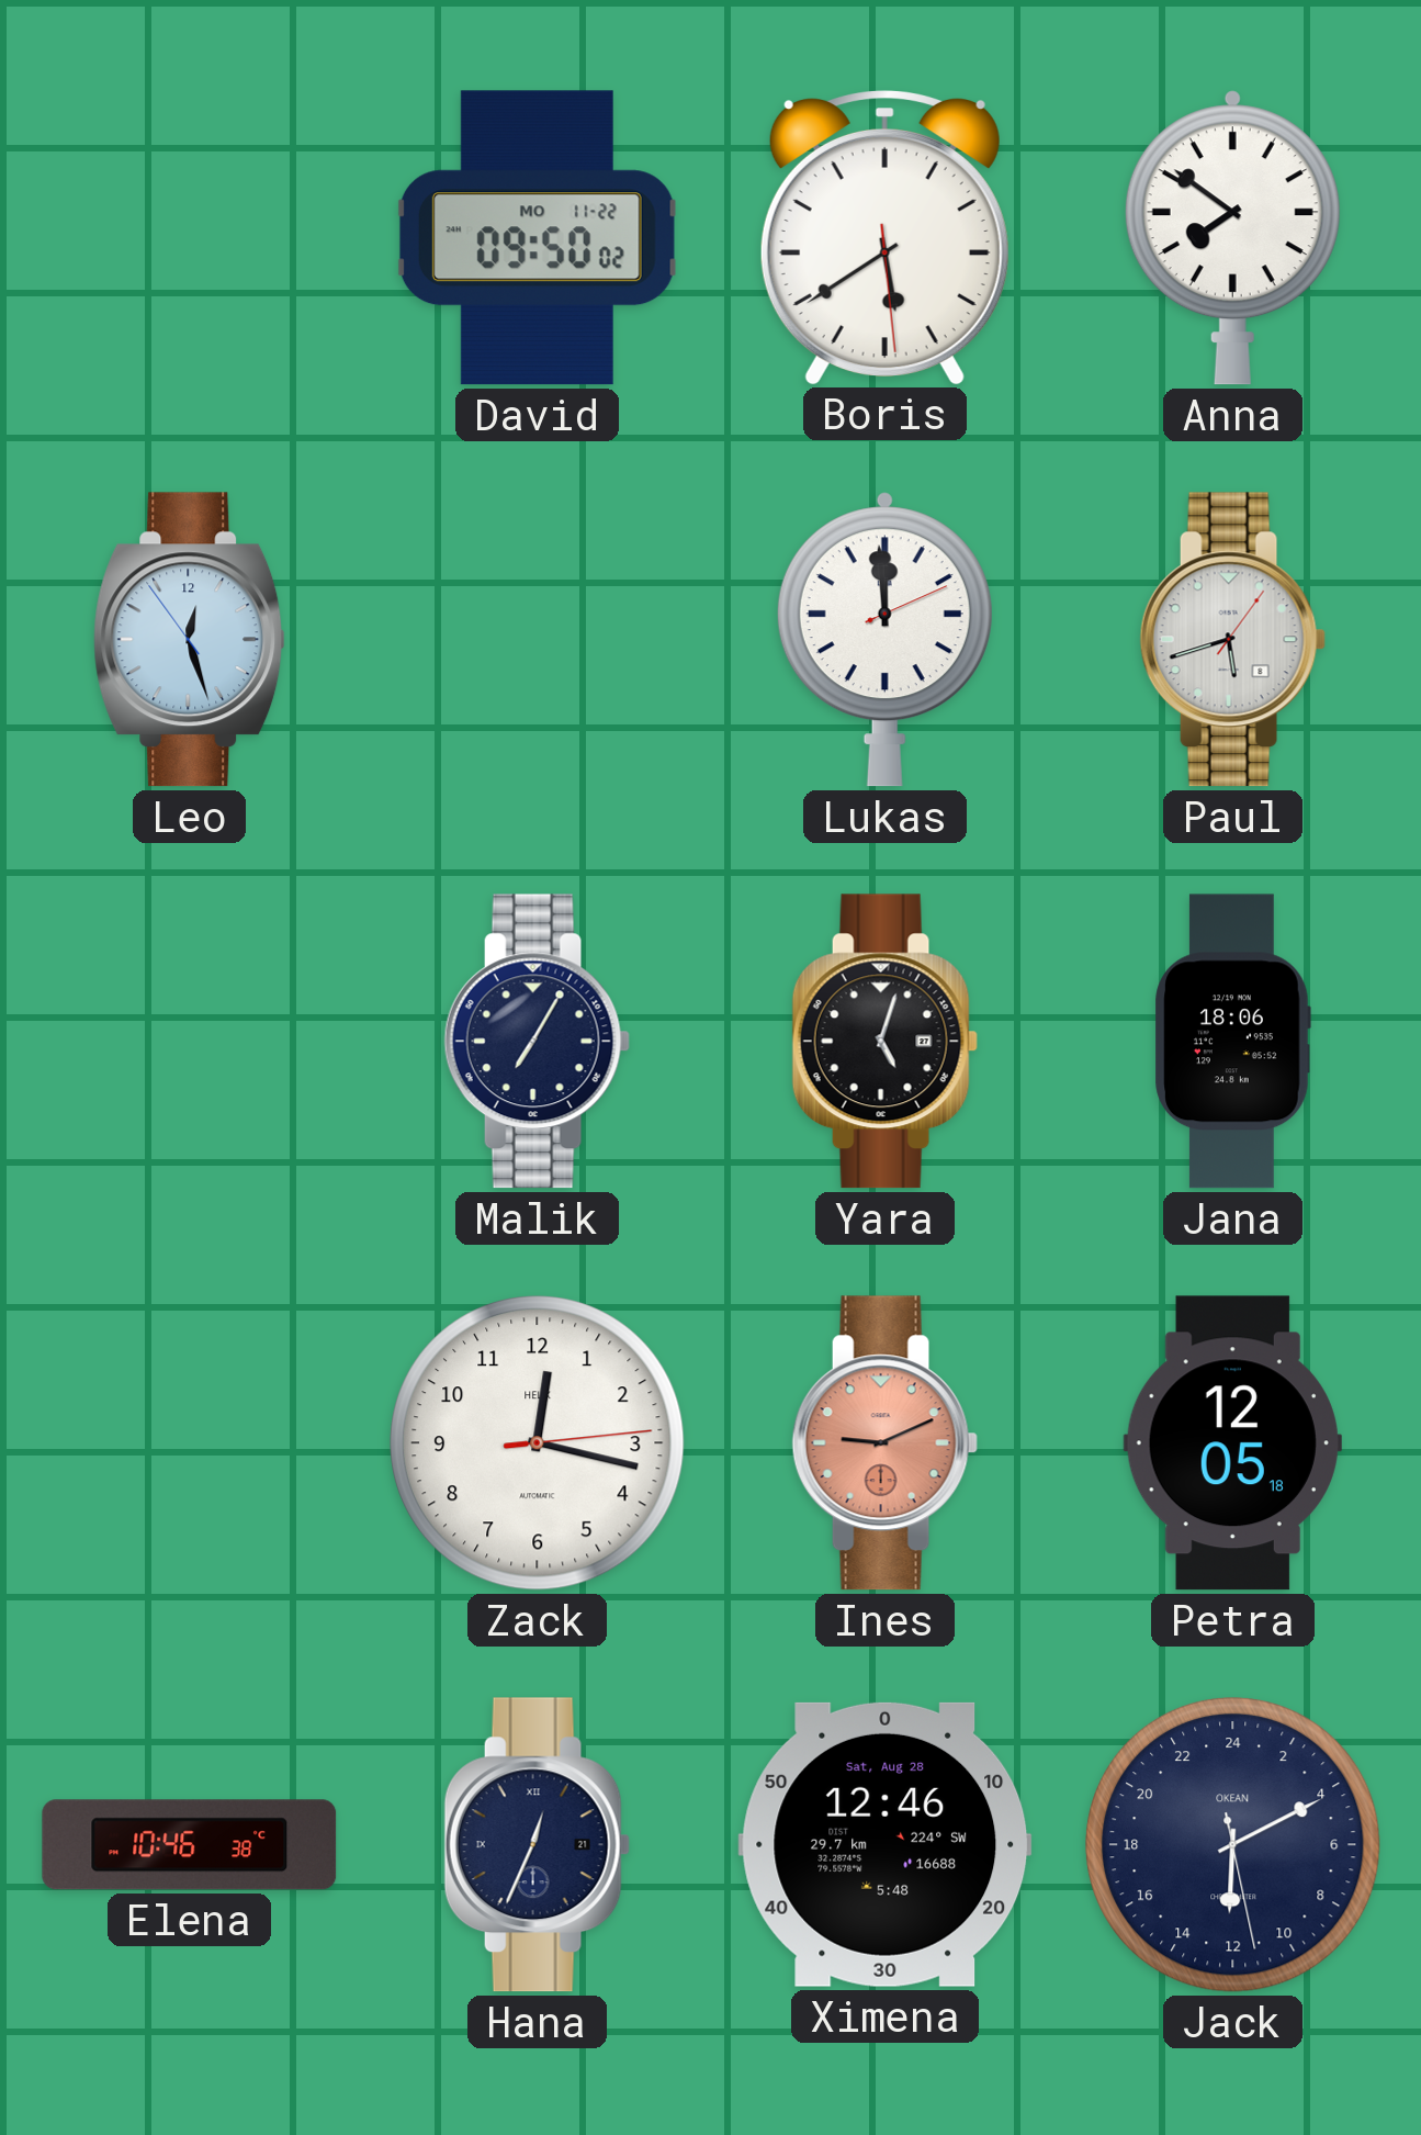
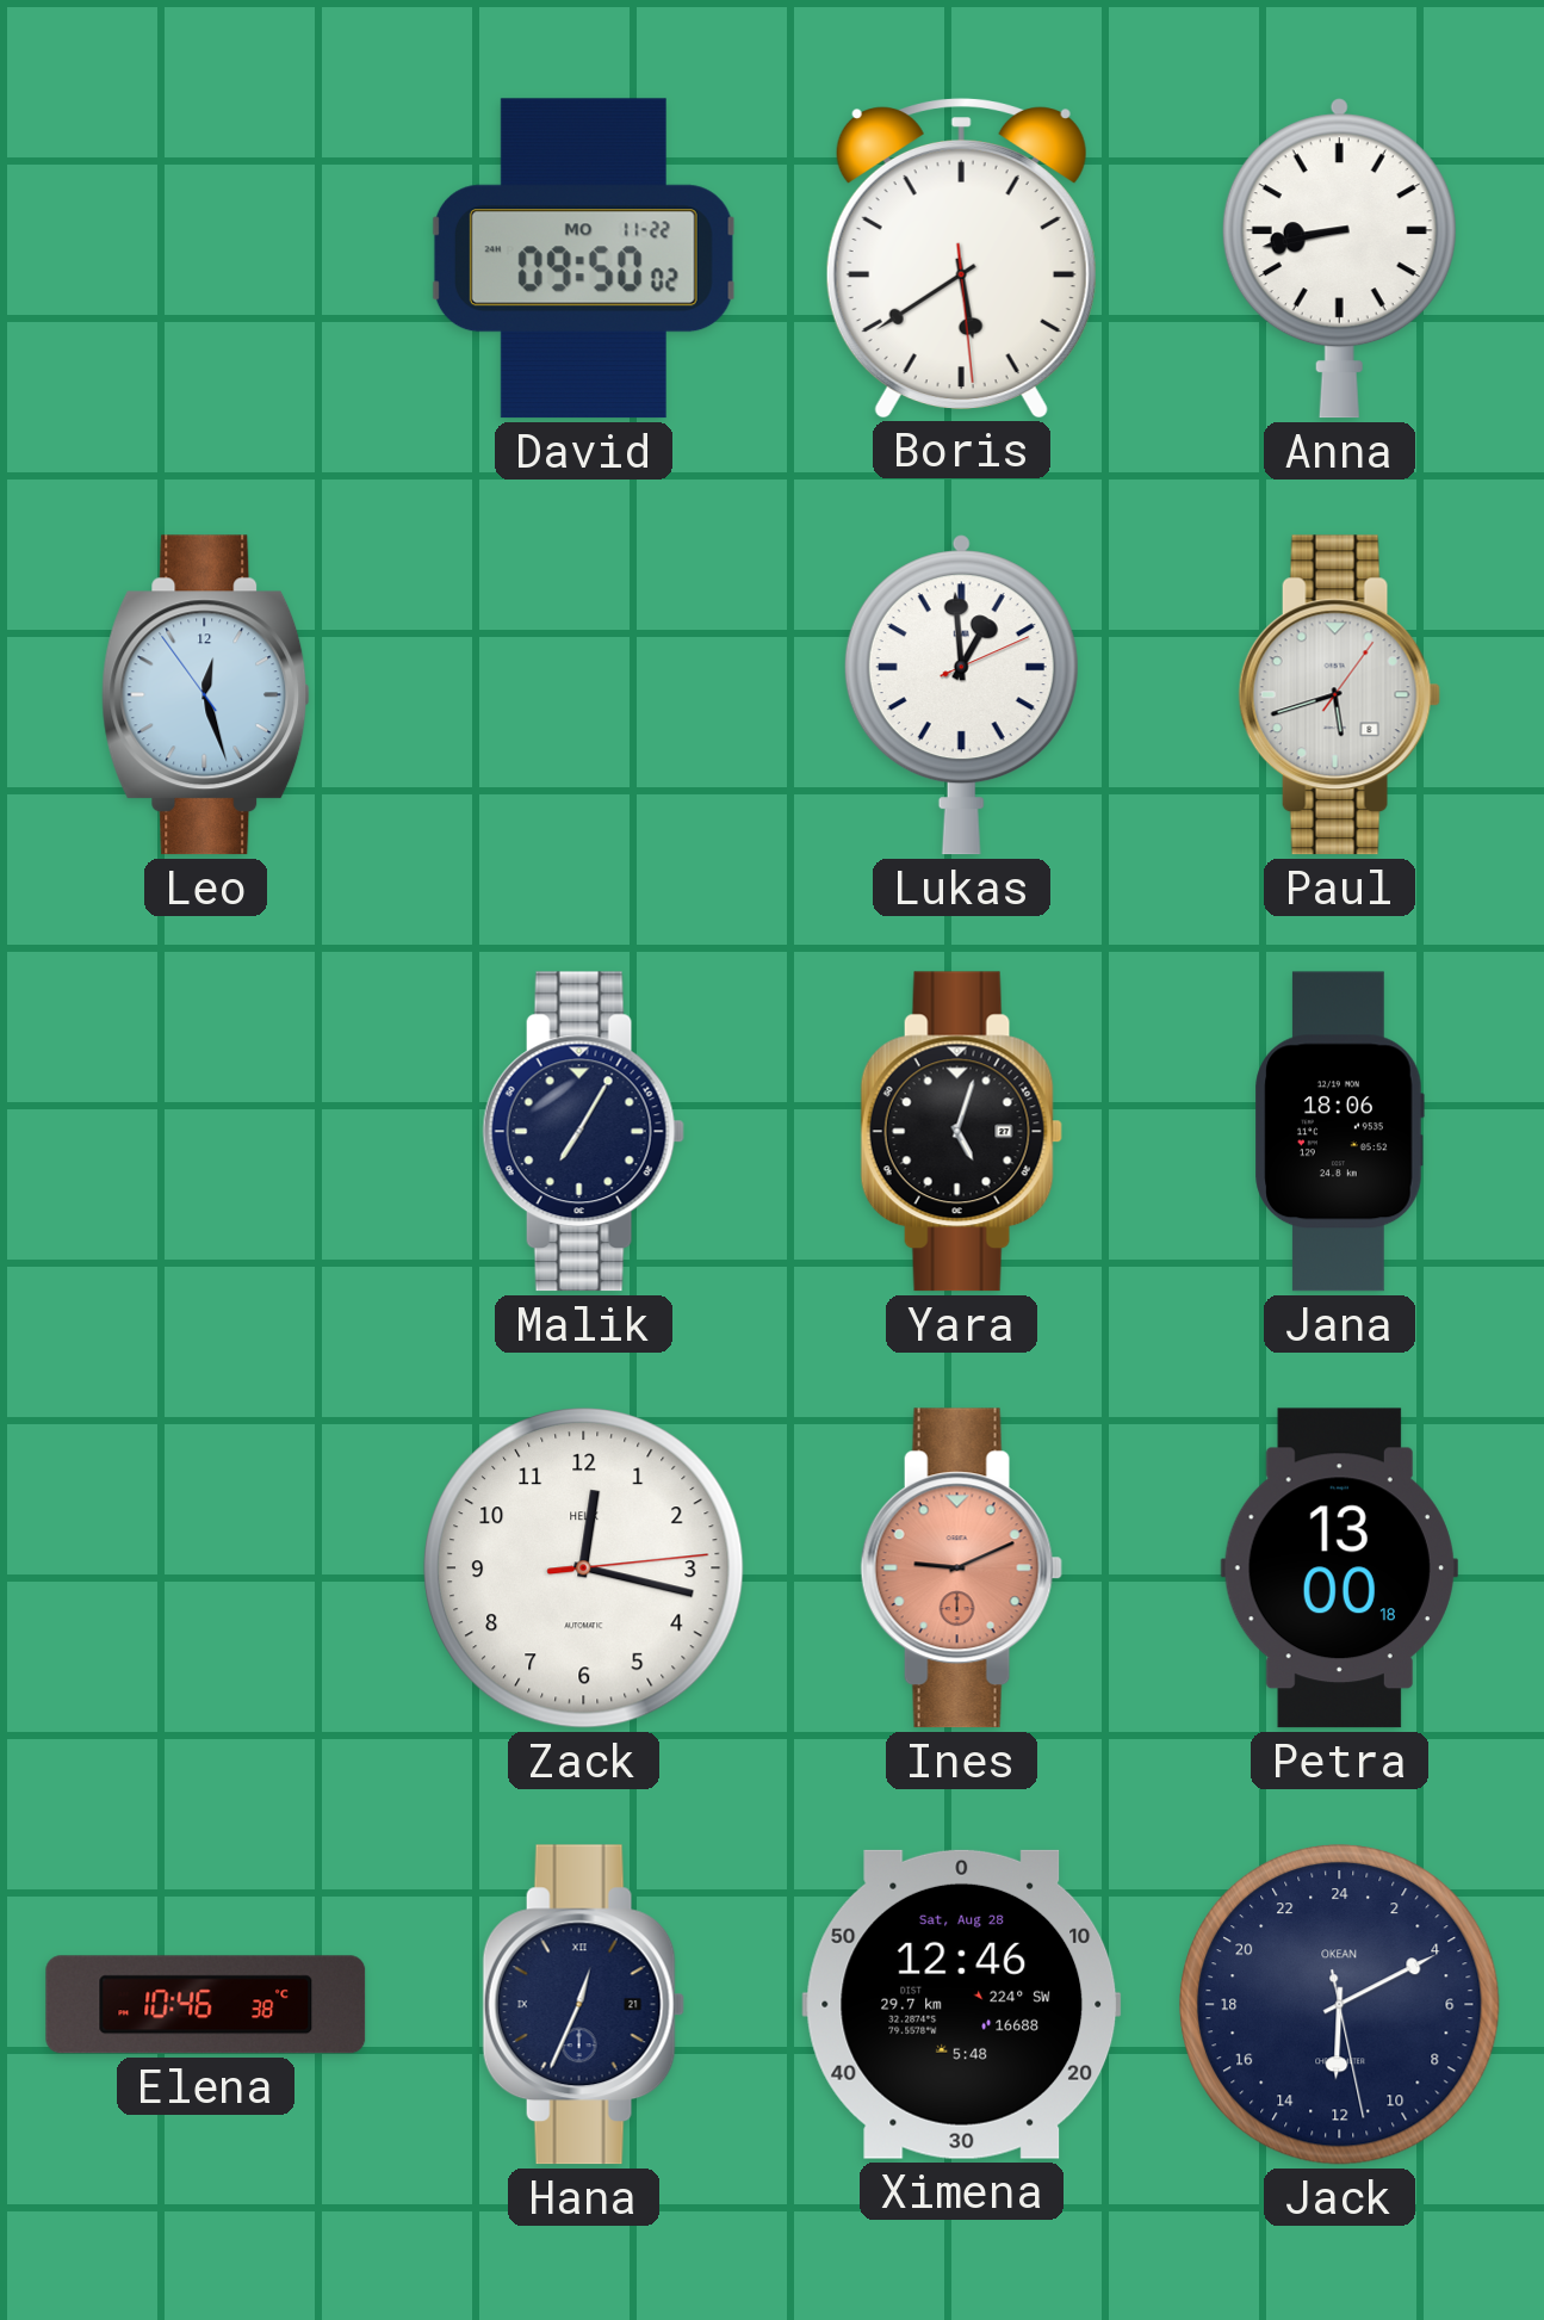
Anna: 7:51 -> 8:43 (1339, 259)
Lukas: 11:59 -> 12:59 (961, 695)
Petra: 12:05 -> 13:00 (1339, 1569)
